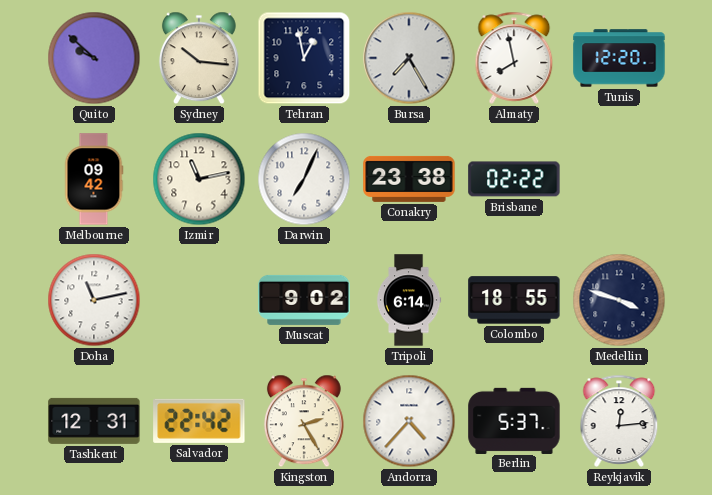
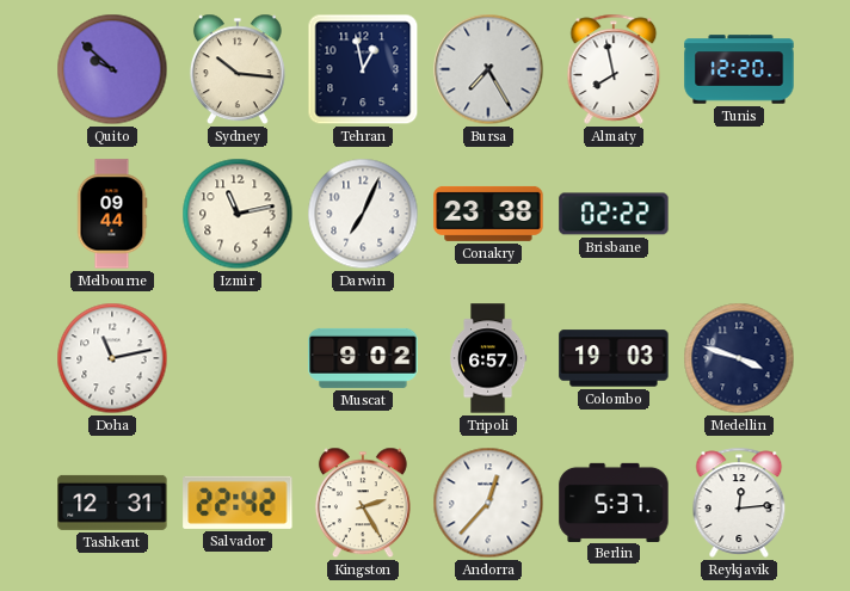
Melbourne: 09:42 -> 09:44 (112, 214)
Tripoli: 6:14 -> 6:57 (488, 358)
Colombo: 18:55 -> 19:03 (614, 358)
Andorra: 4:37 -> 12:37 (488, 503)
